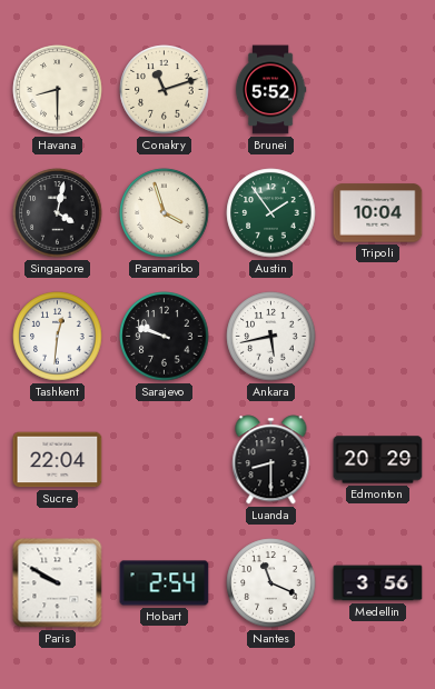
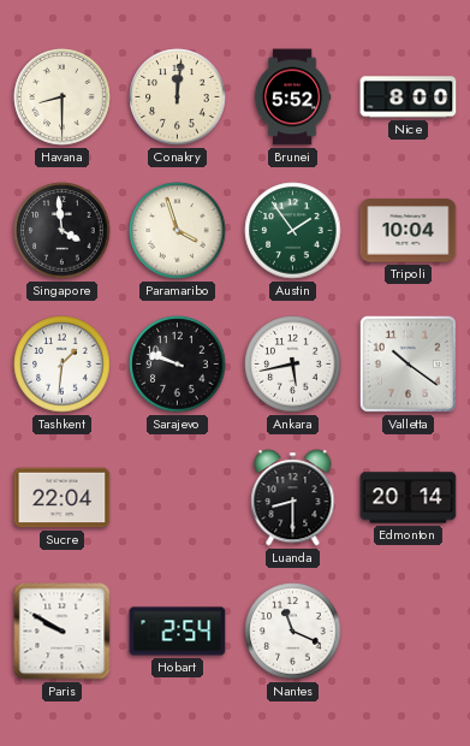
Conakry: 11:12 -> 12:01 (178, 97)
Nice: none -> 8:00 (409, 97)
Singapore: 4:02 -> 3:59 (63, 231)
Tashkent: 12:31 -> 1:31 (63, 365)
Valletta: none -> 10:21 (407, 363)
Edmonton: 20:29 -> 20:14 (409, 498)
Medellin: 3:56 -> none (378, 583)
